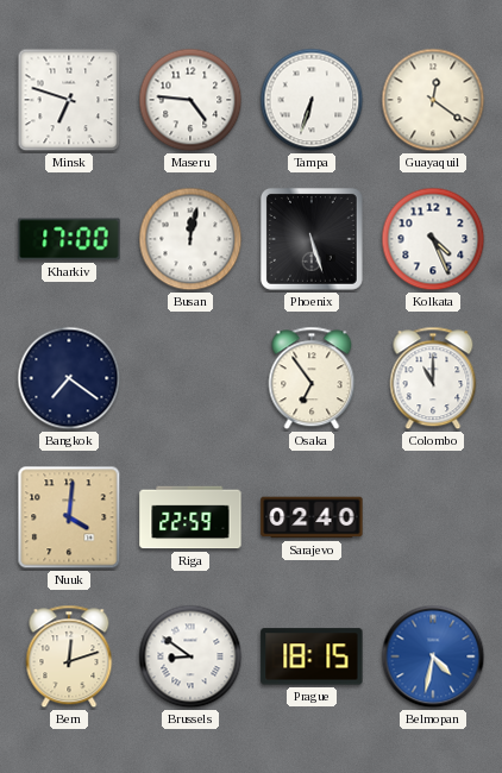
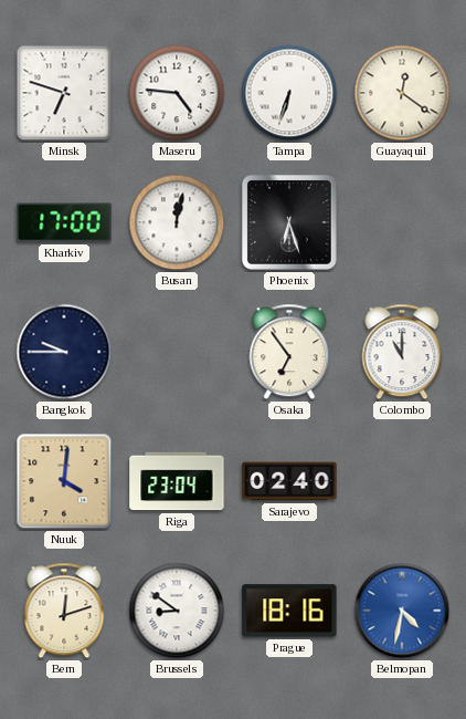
Phoenix: 5:27 -> 6:27 (289, 222)
Kolkata: 4:26 -> none (433, 239)
Bangkok: 7:21 -> 9:45 (64, 352)
Riga: 22:59 -> 23:04 (177, 481)
Prague: 18:15 -> 18:16 (289, 611)
